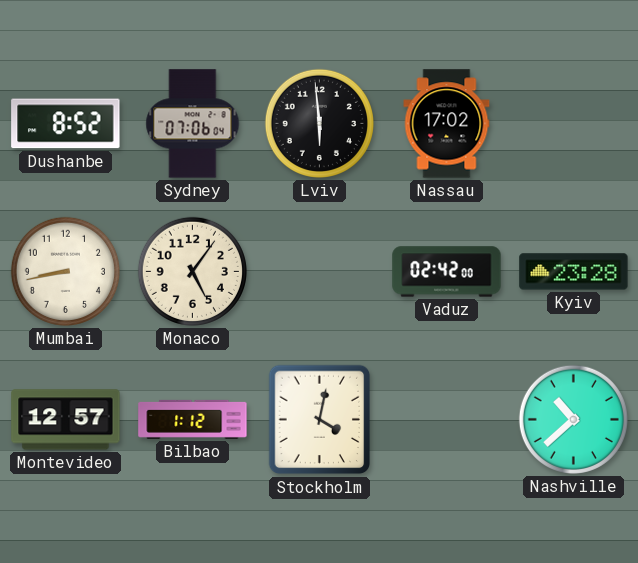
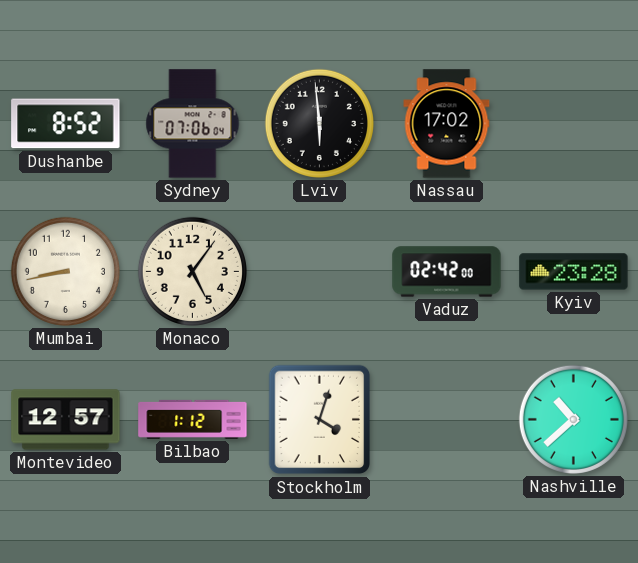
Stockholm: 4:02 -> 4:03 (320, 420)
